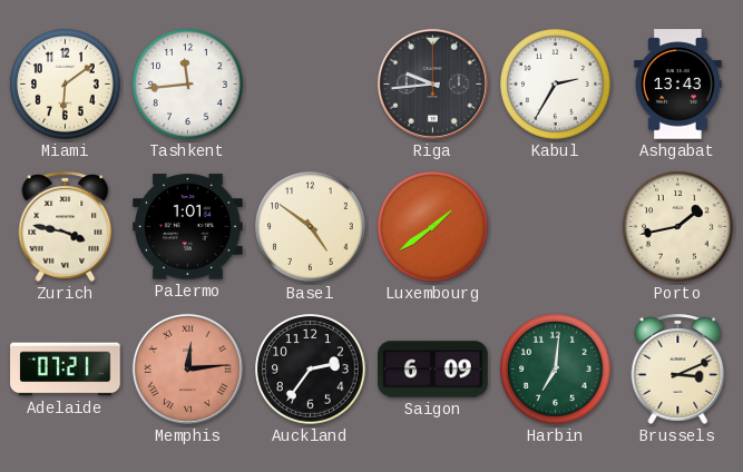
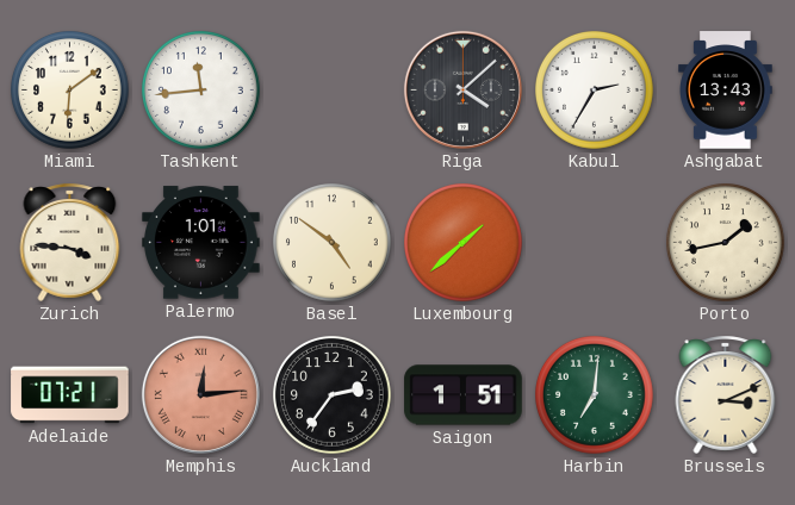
Riga: 9:44 -> 4:08 (462, 89)
Zurich: 3:47 -> 3:46 (70, 242)
Luxembourg: 1:39 -> 1:38 (464, 243)
Saigon: 6:09 -> 1:51 (464, 395)
